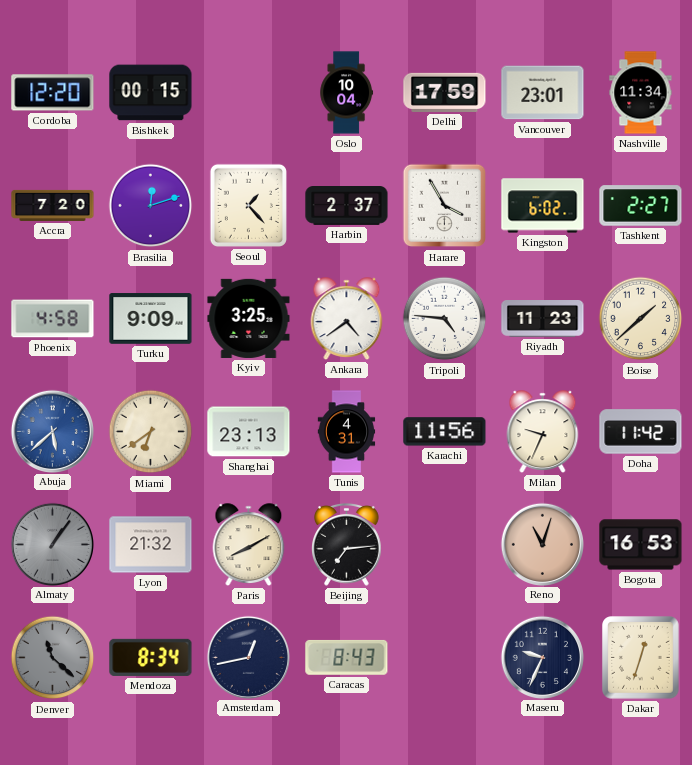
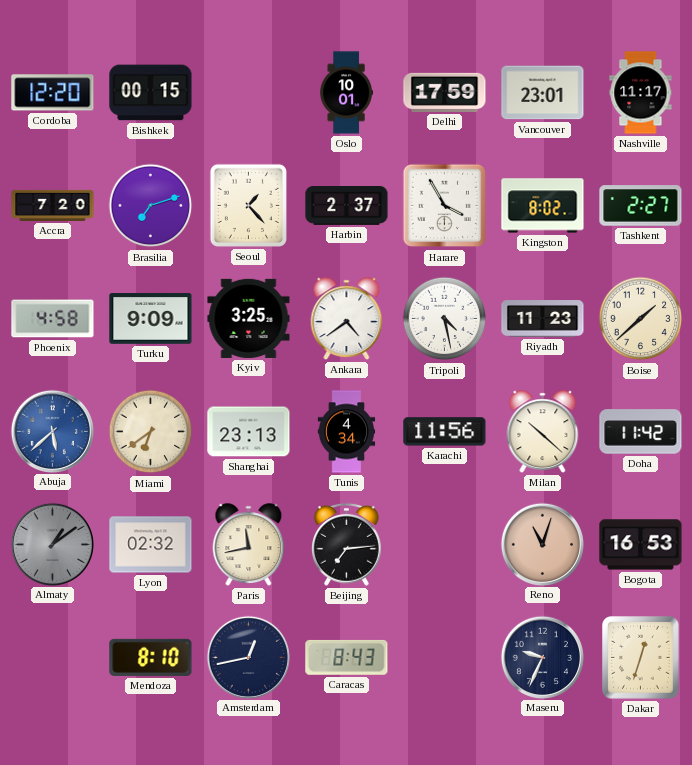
Oslo: 10:04 -> 10:01 (346, 93)
Nashville: 11:34 -> 11:17 (641, 93)
Brasilia: 12:12 -> 7:12 (151, 206)
Kingston: 6:02 -> 8:02 (543, 206)
Tripoli: 4:46 -> 4:28 (445, 319)
Tunis: 4:31 -> 4:34 (347, 432)
Milan: 9:34 -> 10:22 (543, 432)
Almaty: 1:06 -> 1:09 (52, 544)
Lyon: 21:32 -> 02:32 (151, 545)
Paris: 8:10 -> 11:43 (249, 545)
Denver: 11:22 -> none (53, 658)
Mendoza: 8:34 -> 8:10 (151, 657)
